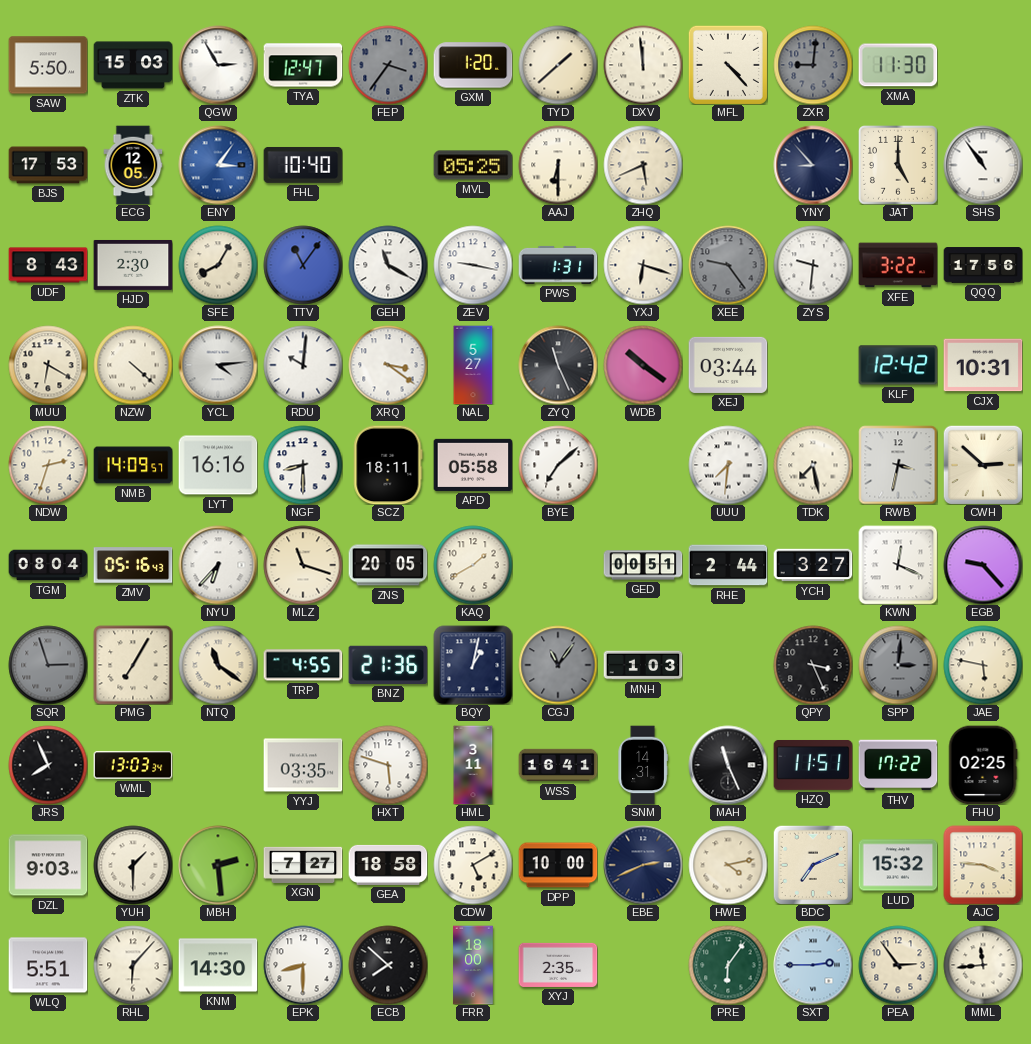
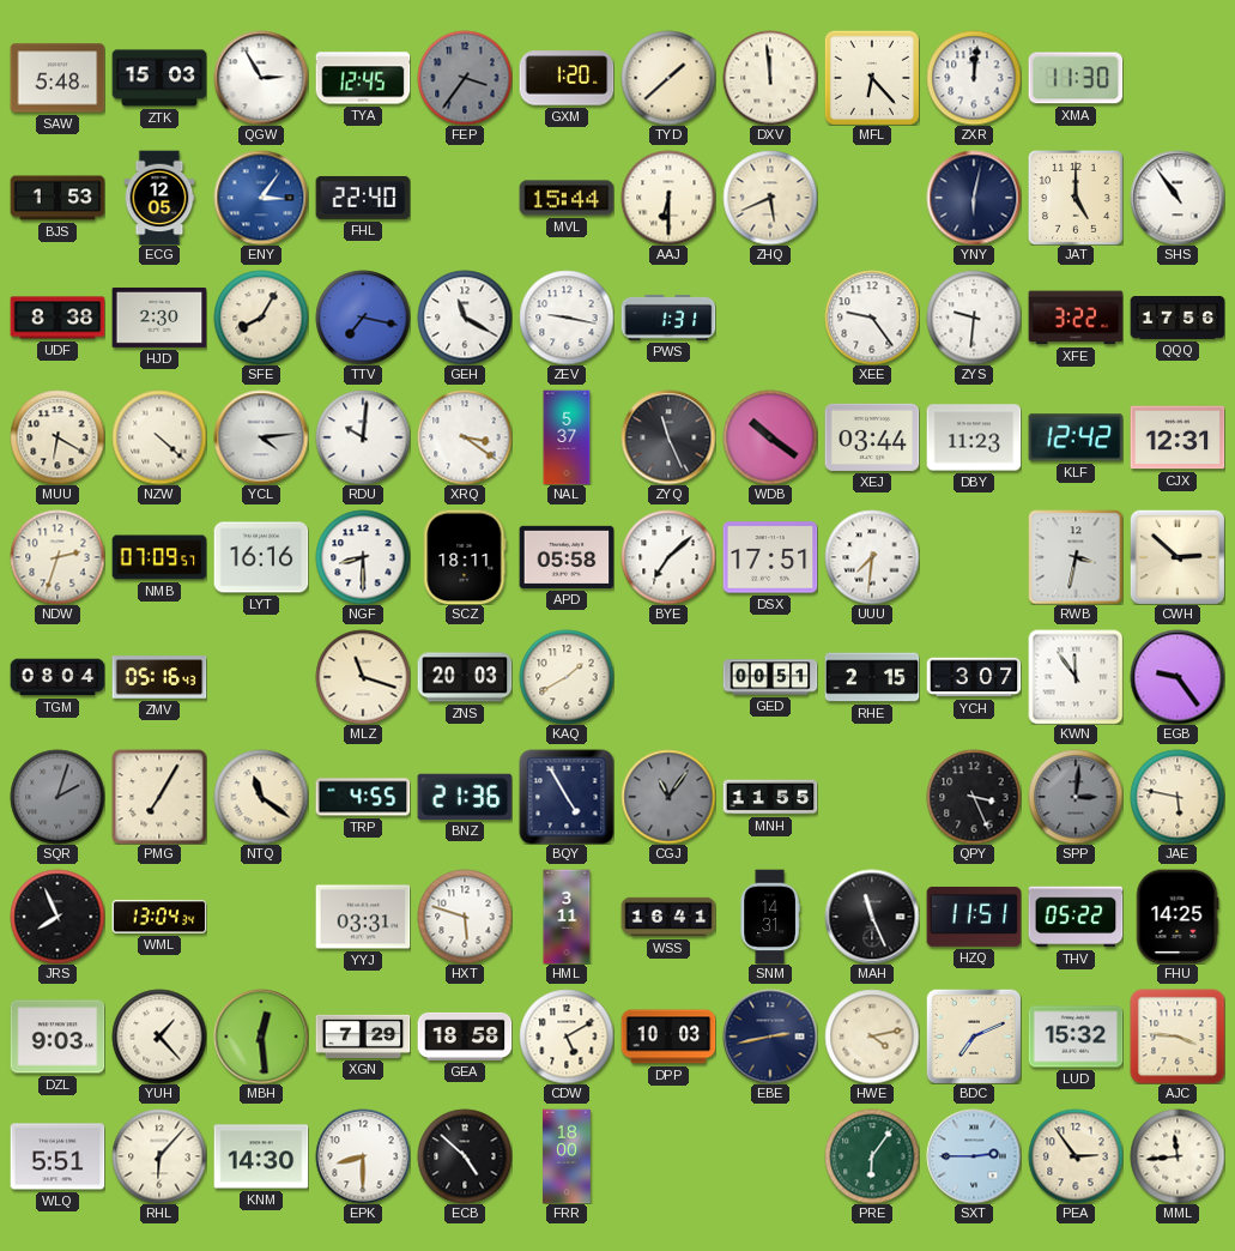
SAW: 5:50 -> 5:48 (57, 78)
TYA: 12:47 -> 12:45 (363, 78)
MFL: 4:23 -> 6:23 (872, 78)
ZXR: 9:01 -> 12:01 (974, 78)
ZXR dial: grey -> white (974, 78)
BJS: 17:53 -> 1:53 (57, 198)
FHL: 10:40 -> 22:40 (363, 198)
MVL: 05:25 -> 15:44 (567, 198)
YNY: 8:53 -> 6:02 (974, 198)
UDF: 8:43 -> 8:38 (57, 318)
TTV: 11:06 -> 7:17 (363, 318)
YXJ: 6:18 -> none (643, 265)
XEE dial: grey -> white (872, 318)
NAL: 5:27 -> 5:37 (567, 437)
DBY: none -> 11:23 (974, 437)
CJX: 10:31 -> 12:31 (1178, 437)
NMB: 14:09 -> 07:09 (159, 557)
DSX: none -> 17:51 (770, 557)
TDK: 7:28 -> none (813, 465)
NYU: 6:37 -> none (218, 565)
ZNS: 20:05 -> 20:03 (465, 677)
RHE: 2:44 -> 2:15 (872, 677)
YCH: 3:27 -> 3:07 (974, 677)
KWN: 12:19 -> 11:54 (1076, 677)
EGB: 9:23 -> 9:24 (1178, 677)
SQR: 2:57 -> 2:03 (57, 797)
BQY: 1:02 -> 4:55 (567, 797)
MNH: 1:03 -> 11:55 (770, 797)
WML: 13:03 -> 13:04 (159, 917)
YYJ: 03:35 -> 03:31 (363, 917)
THV: 17:22 -> 05:22 (1076, 917)
FHU: 02:25 -> 14:25 (1178, 917)
YUH: 1:30 -> 1:23 (159, 1037)
MBH: 2:29 -> 12:29 (261, 1037)
XGN: 7:27 -> 7:29 (363, 1037)
DPP: 10:00 -> 10:03 (668, 1037)
EBE: 2:41 -> 2:43 (770, 1037)
ECB: 7:52 -> 4:52 (465, 1156)
XYJ: 2:35 -> none (558, 965)
